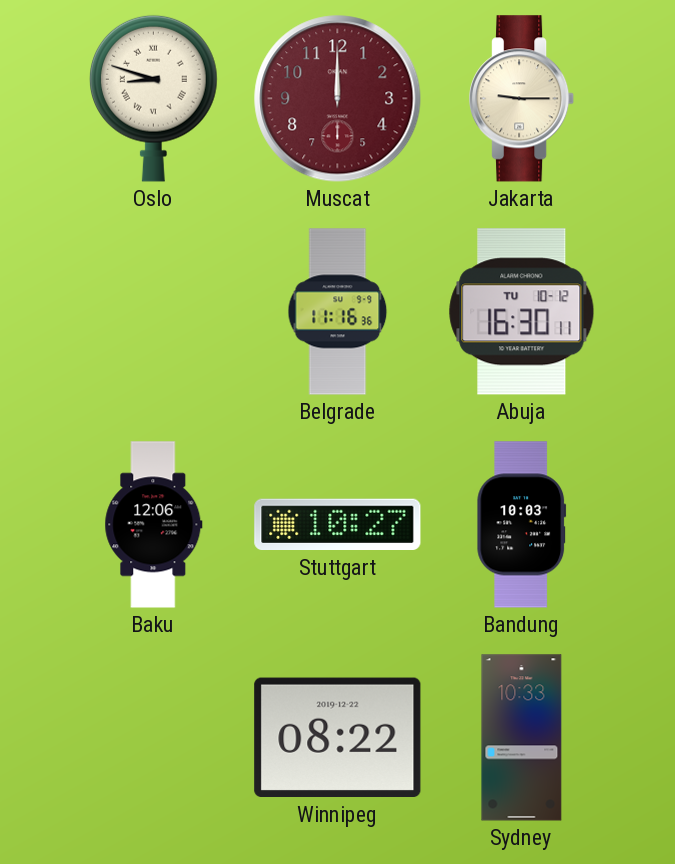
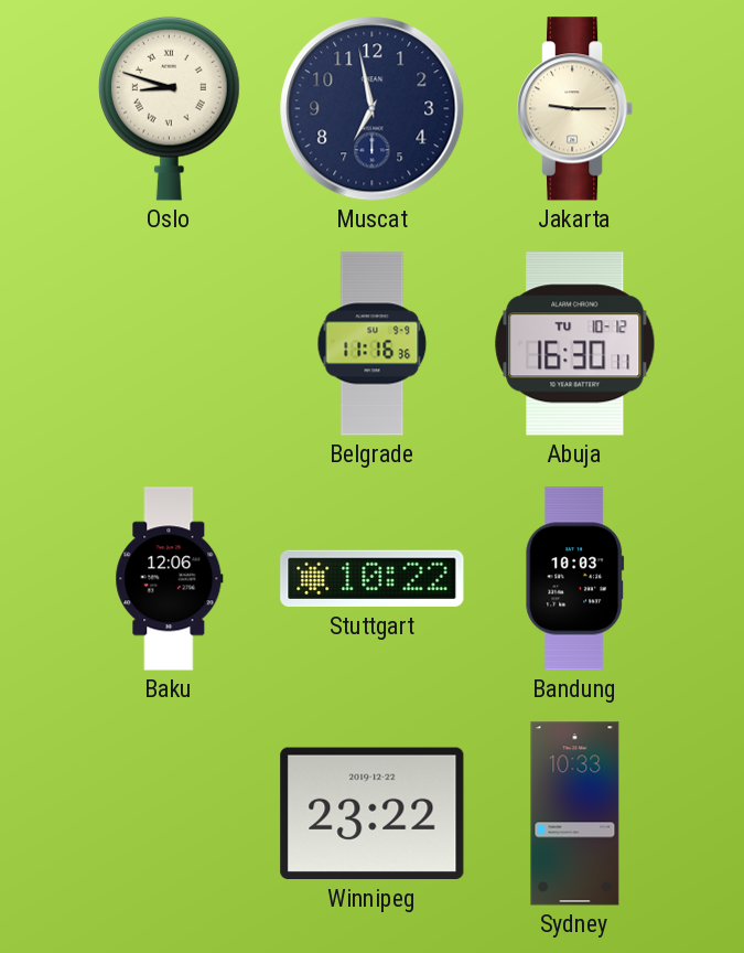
Muscat: 12:00 -> 6:58 (373, 109)
Muscat dial: burgundy -> navy (373, 109)
Stuttgart: 10:27 -> 10:22 (373, 579)
Winnipeg: 08:22 -> 23:22 (373, 814)
